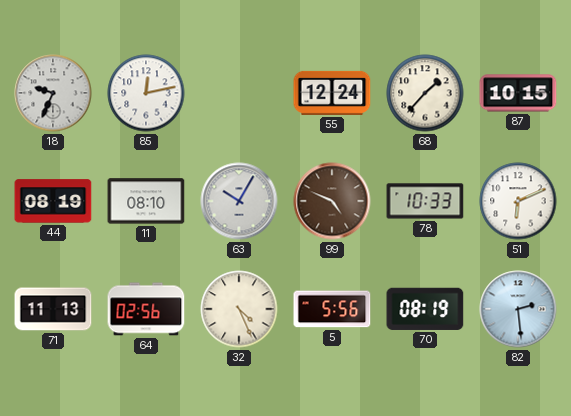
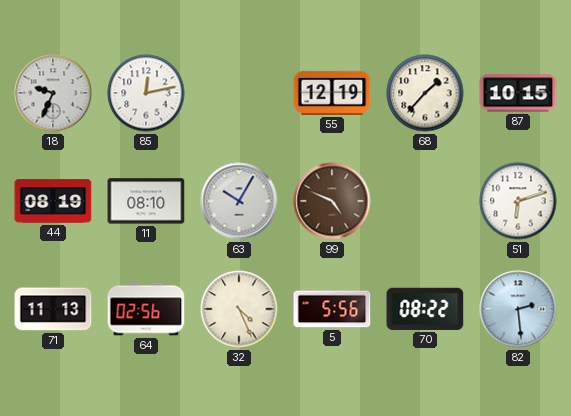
55: 12:24 -> 12:19 (332, 93)
78: 10:33 -> none (425, 201)
51: 6:11 -> 6:12 (518, 201)
70: 08:19 -> 08:22 (425, 309)
